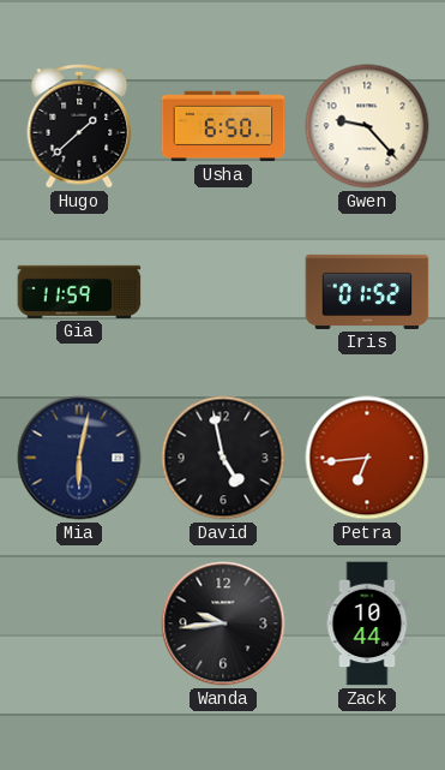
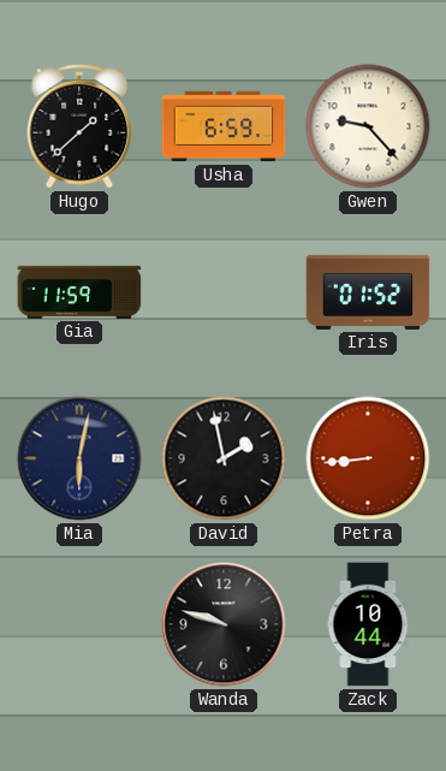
Usha: 6:50 -> 6:59 (224, 126)
David: 4:58 -> 1:58 (224, 458)
Petra: 6:44 -> 8:44 (368, 458)
Wanda: 9:44 -> 9:48 (224, 624)
